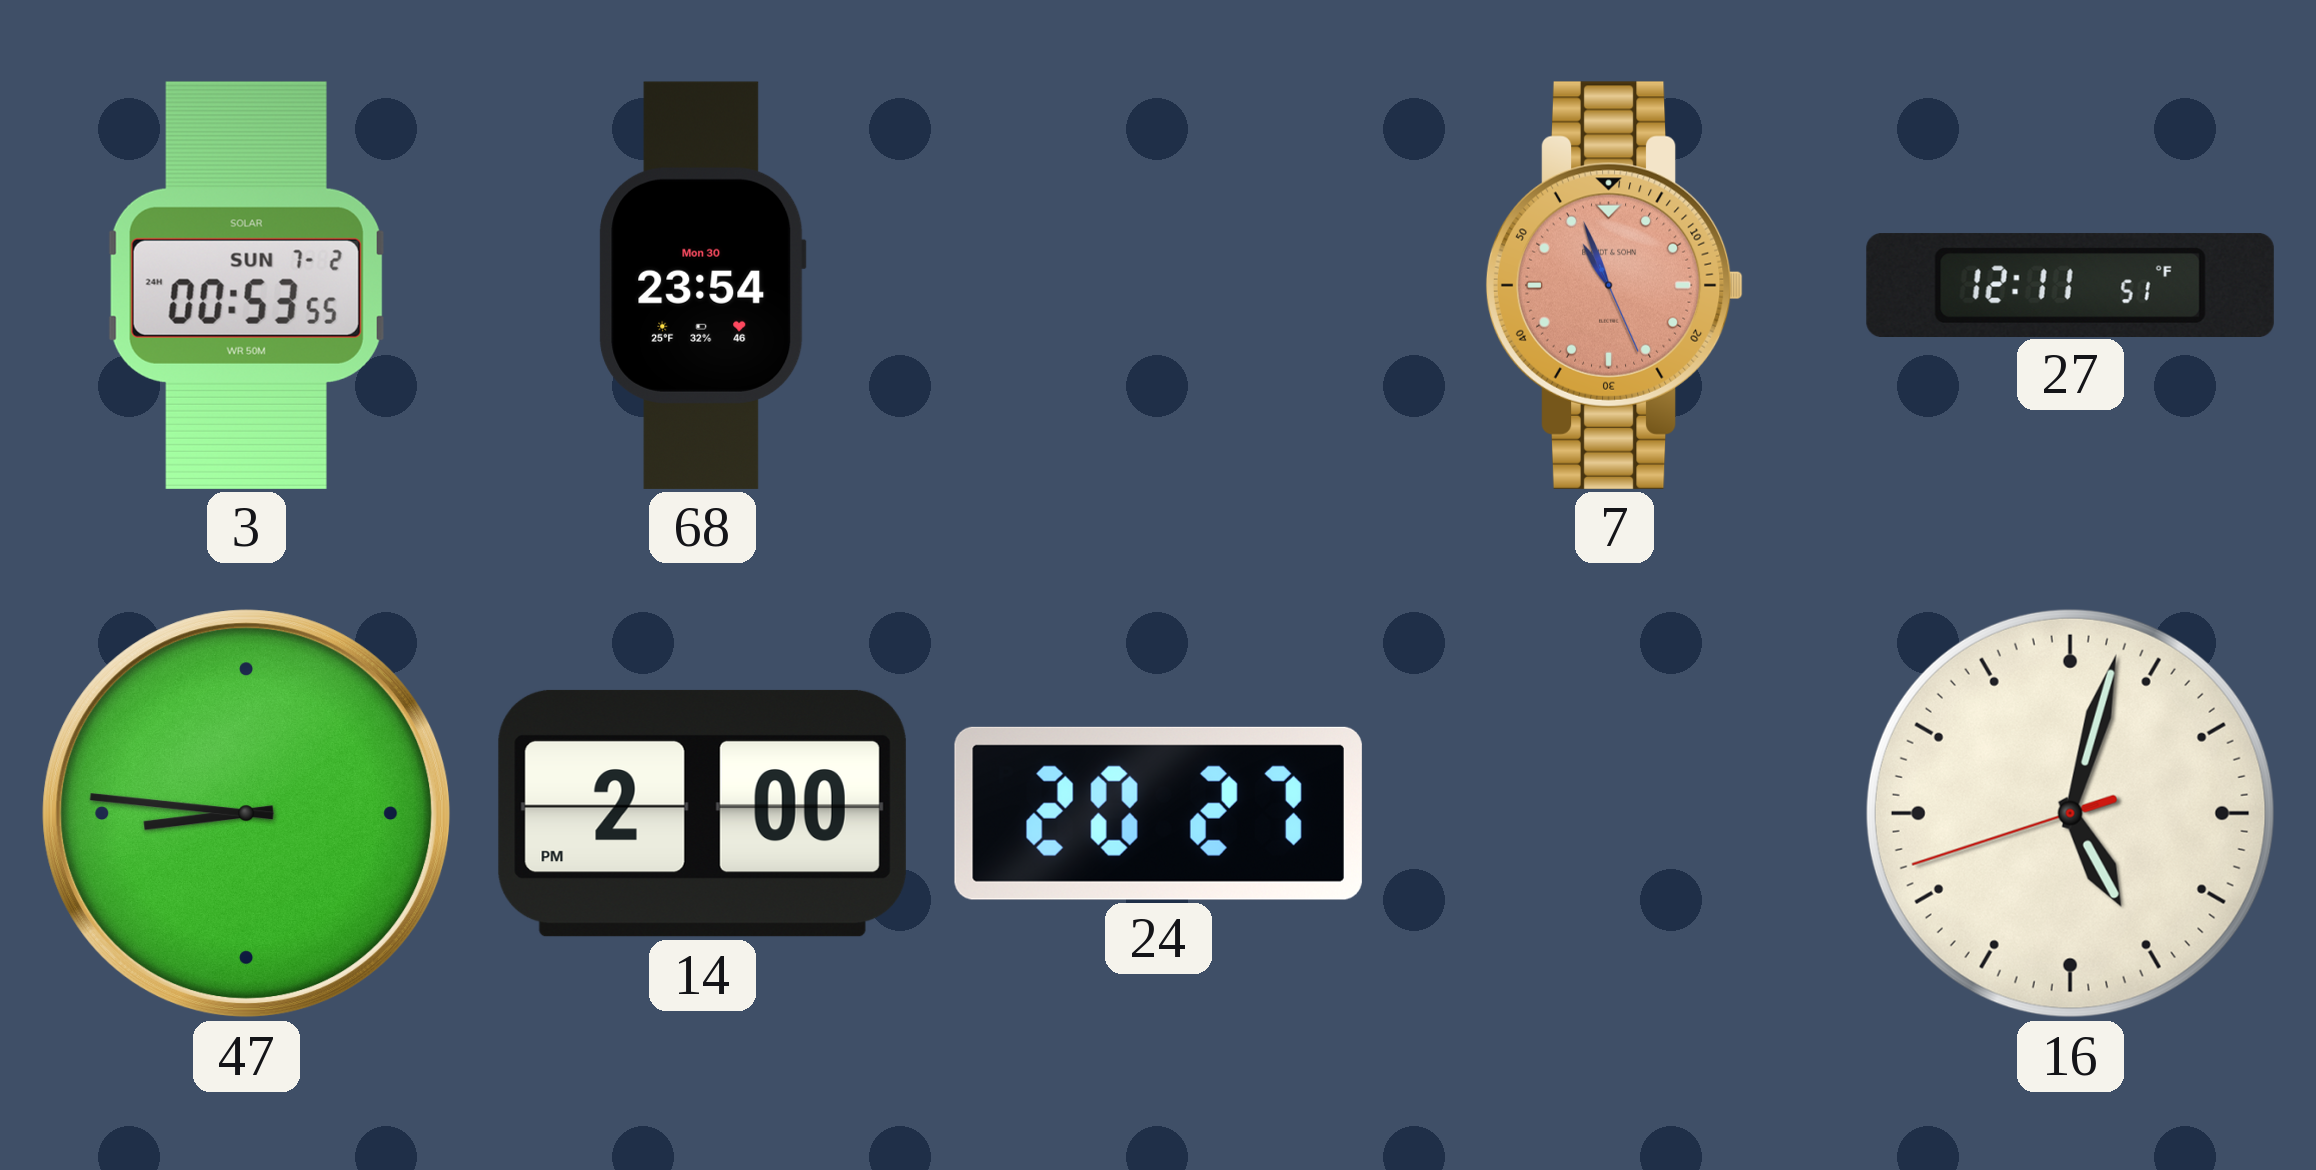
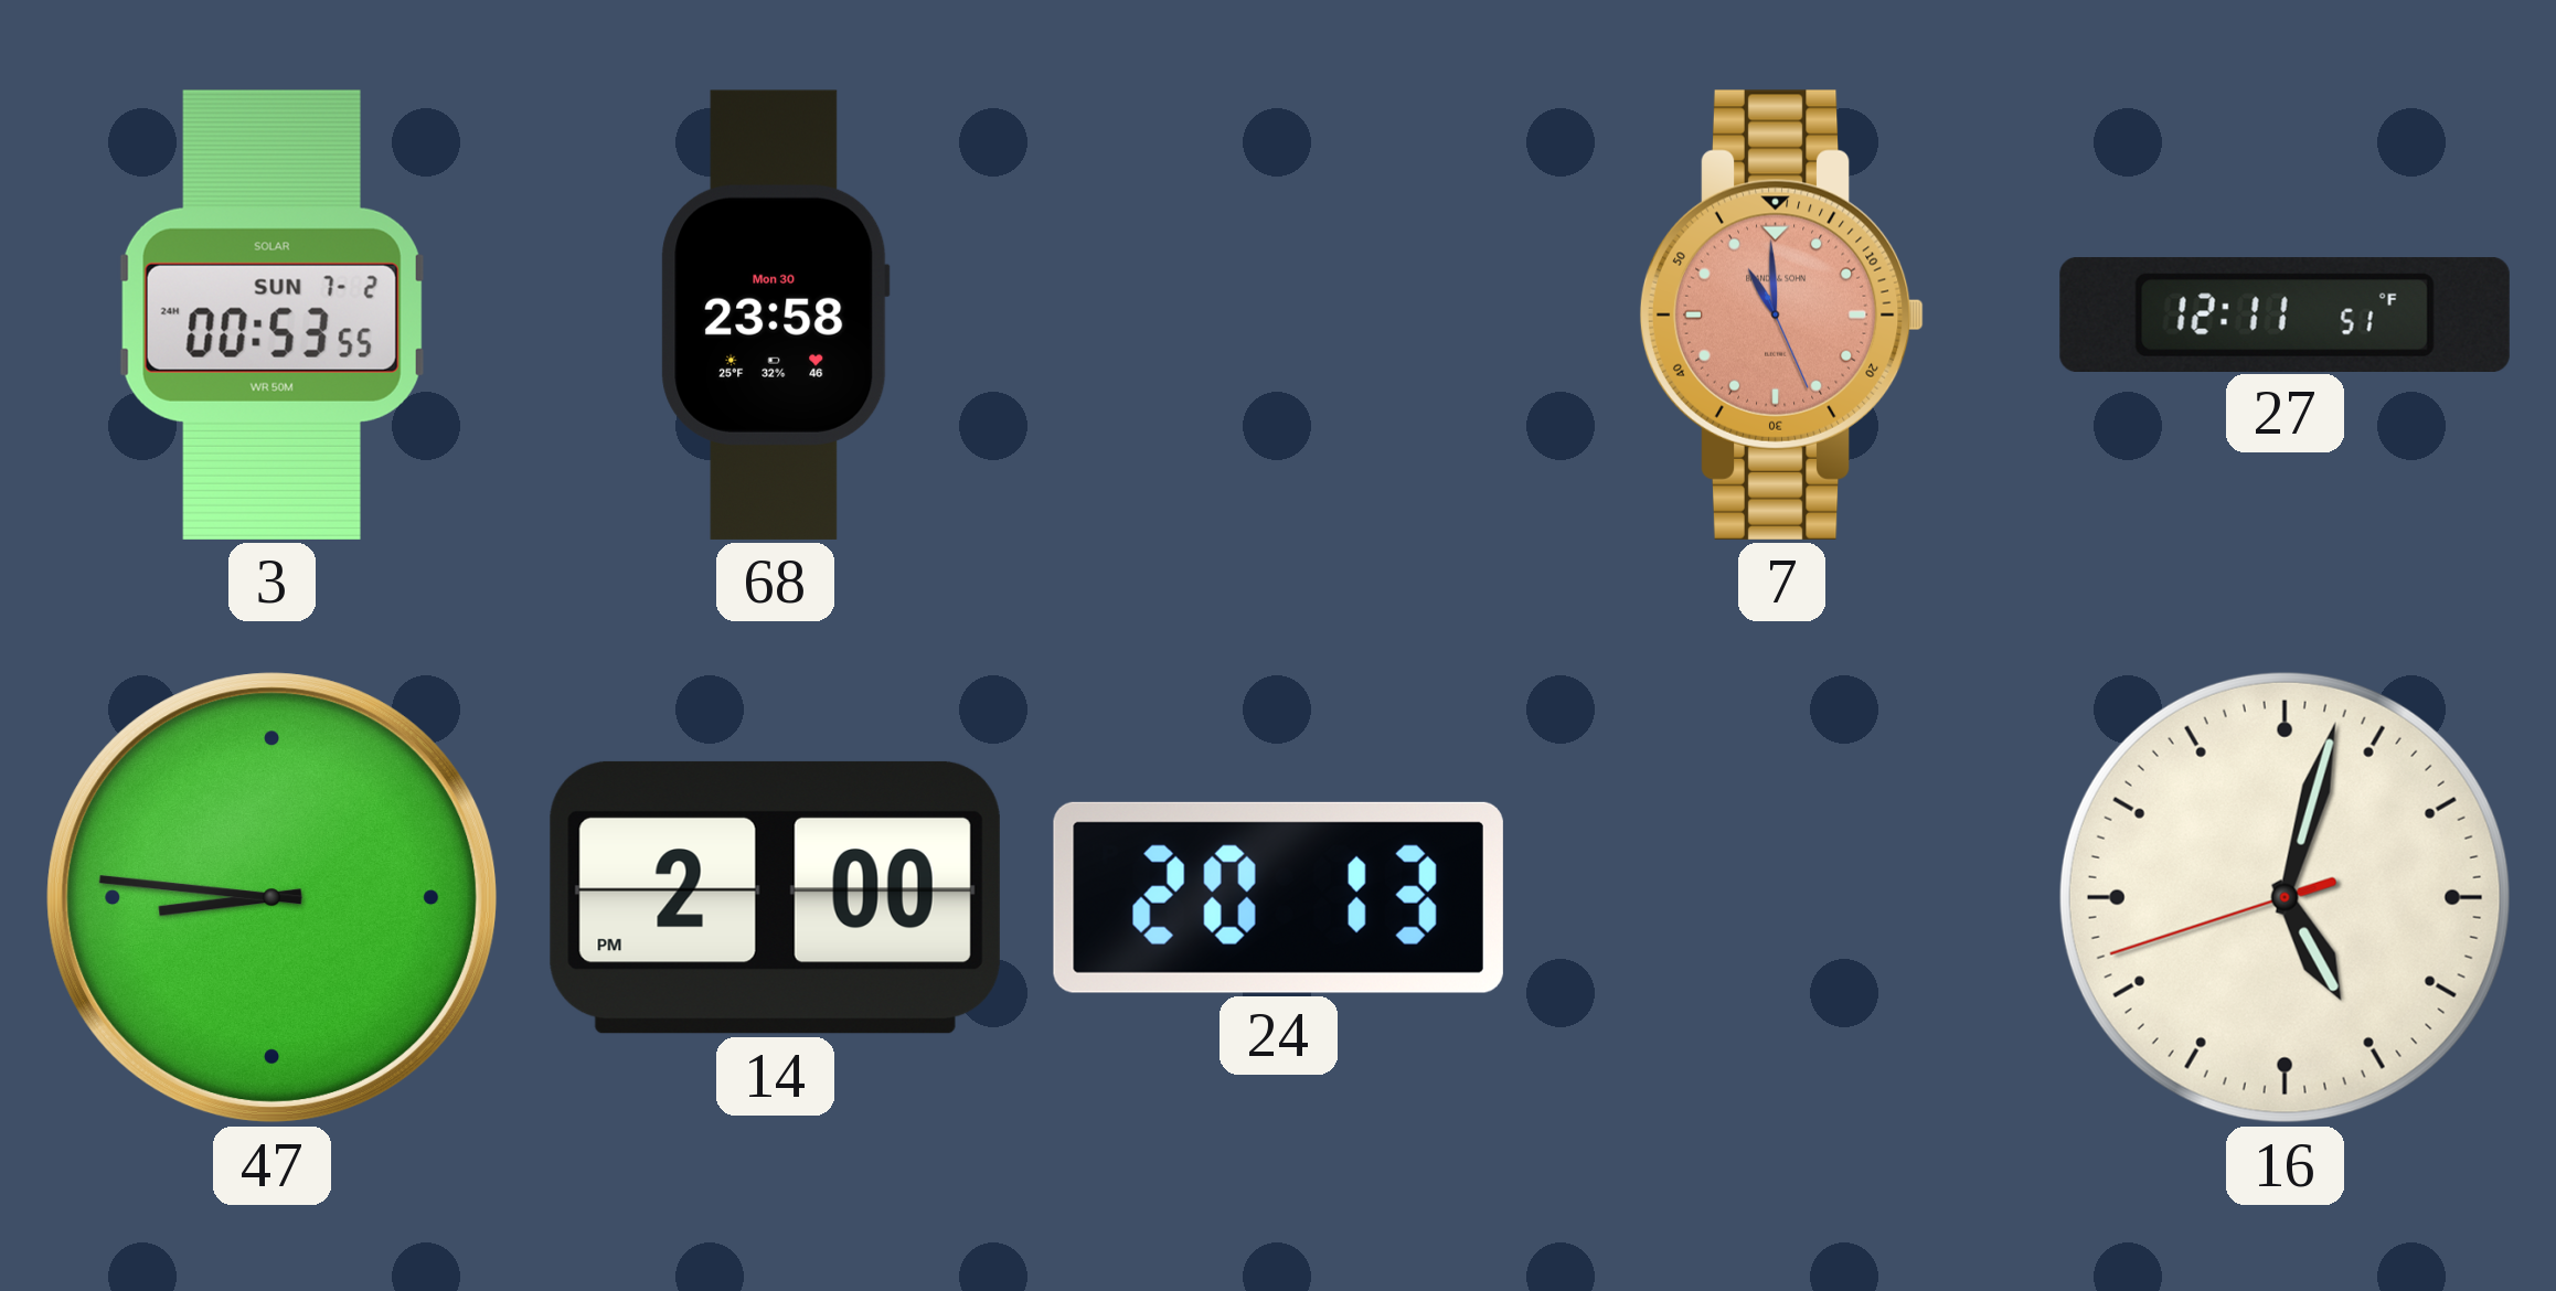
68: 23:54 -> 23:58 (775, 314)
7: 10:56 -> 10:59 (1782, 314)
24: 20:27 -> 20:13 (1278, 897)
